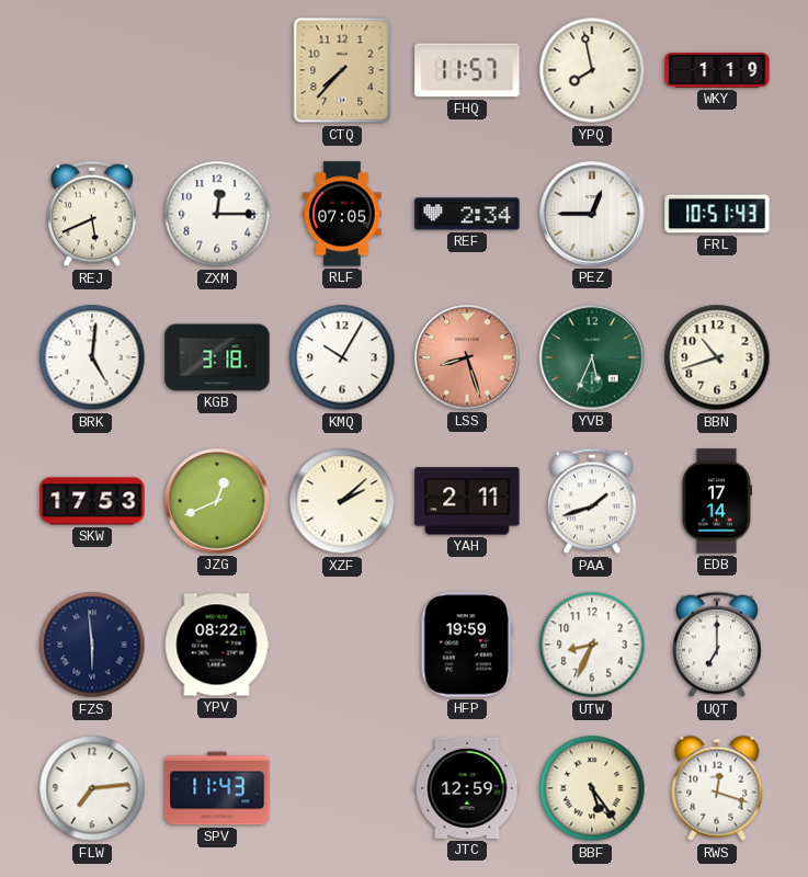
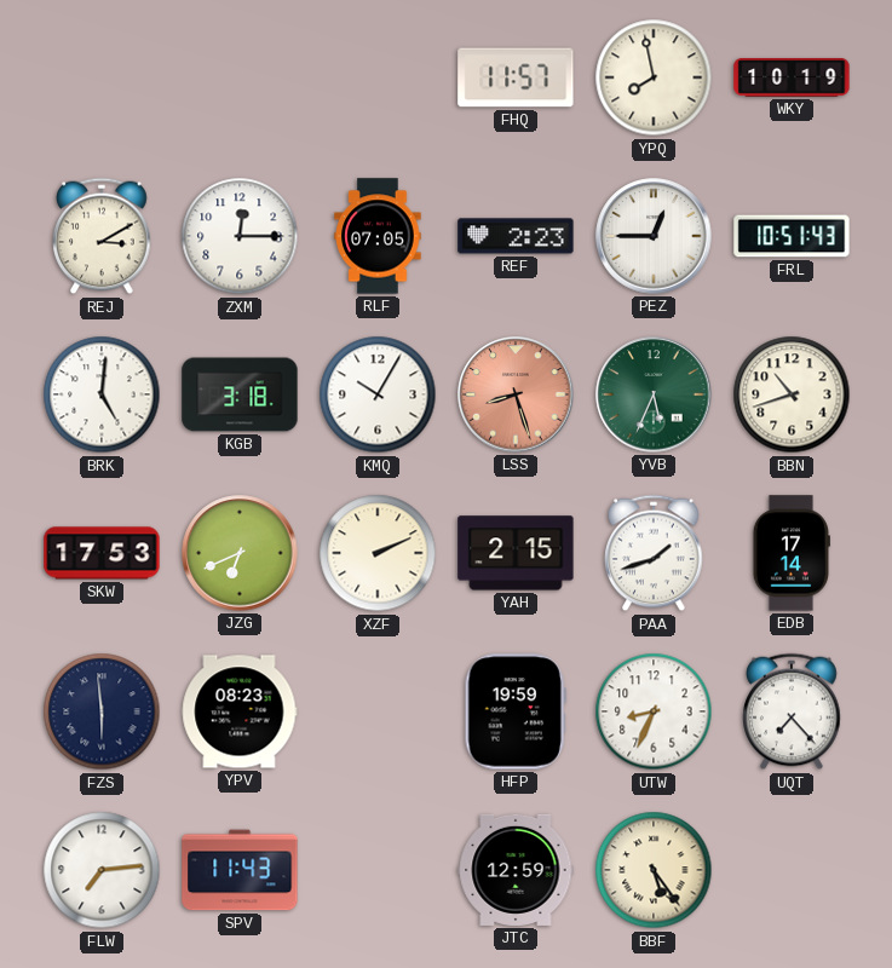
CTQ: 7:37 -> none (342, 70)
WKY: 1:19 -> 10:19 (792, 77)
REJ: 5:41 -> 3:10 (102, 236)
REF: 2:34 -> 2:23 (516, 236)
JZG: 12:41 -> 6:41 (240, 553)
XZF: 2:08 -> 2:11 (378, 553)
YAH: 2:11 -> 2:15 (516, 553)
YPV: 08:22 -> 08:23 (240, 711)
UQT: 7:00 -> 7:23 (792, 711)
RWS: 12:18 -> none (717, 788)
